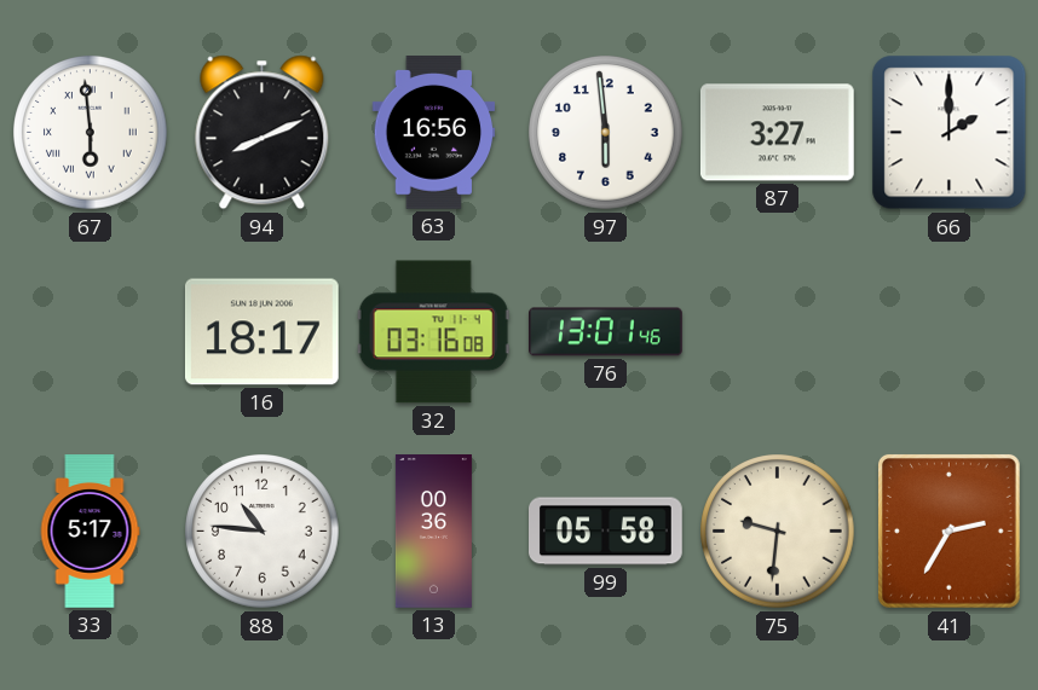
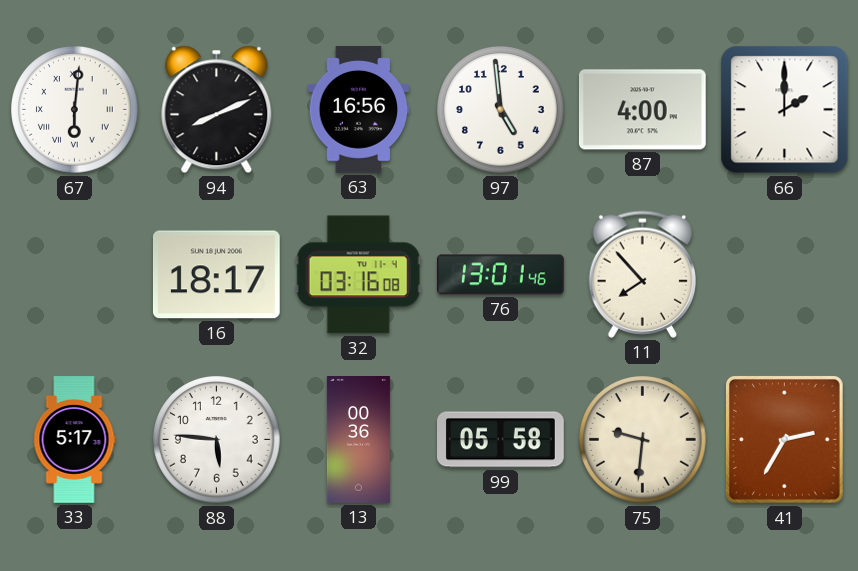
67: 5:59 -> 6:01 (75, 110)
97: 5:59 -> 4:59 (501, 110)
87: 3:27 -> 4:00 (642, 110)
11: none -> 7:53 (642, 274)
88: 10:46 -> 5:46 (217, 440)
